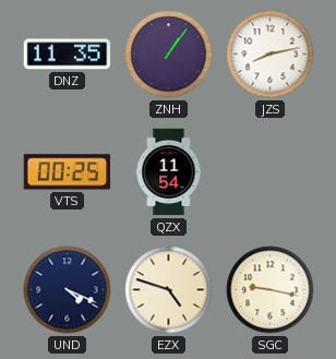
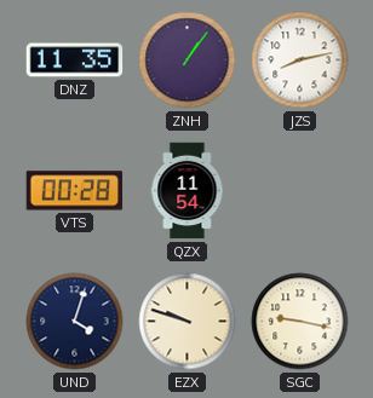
VTS: 00:25 -> 00:28 (75, 191)
UND: 4:19 -> 4:03 (75, 322)
EZX: 4:48 -> 9:48 (188, 322)
